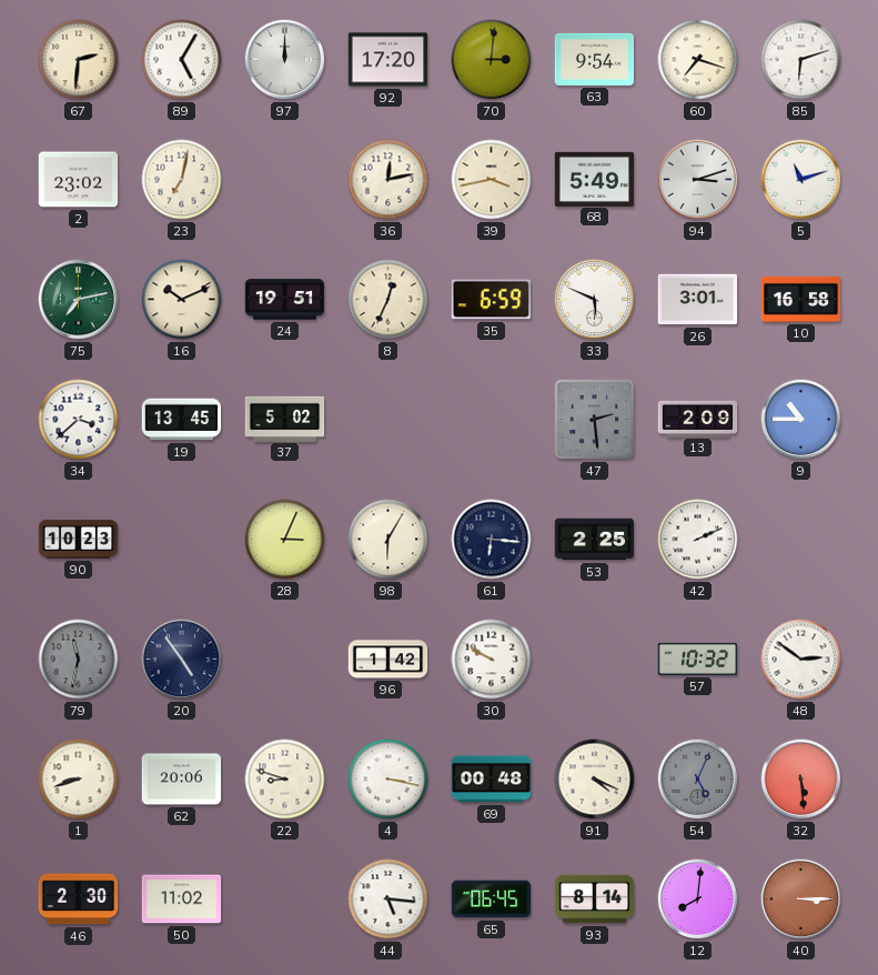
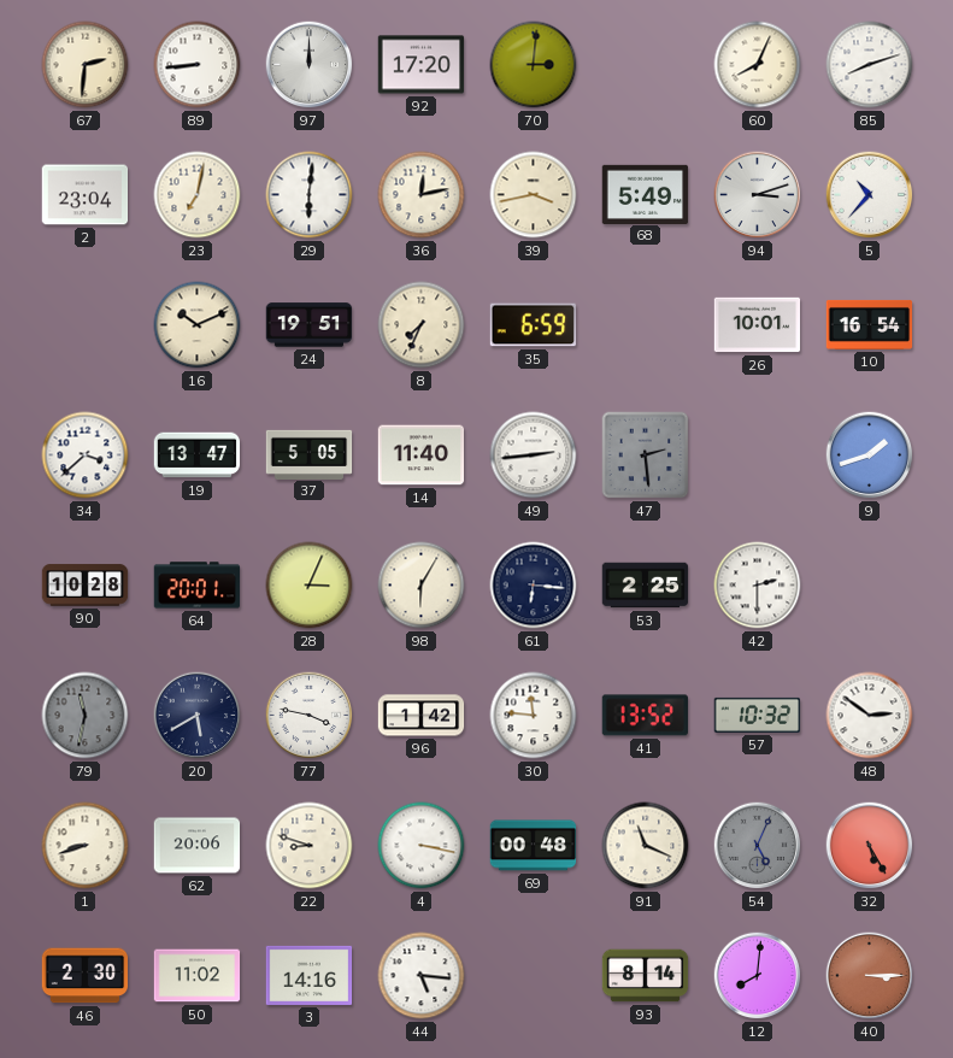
89: 5:05 -> 8:44 (198, 65)
63: 9:54 -> none (595, 59)
60: 7:18 -> 8:04 (758, 65)
85: 6:12 -> 8:12 (870, 65)
2: 23:02 -> 23:04 (86, 195)
29: none -> 6:01 (310, 195)
5: 11:12 -> 10:37 (870, 195)
75: 7:13 -> none (79, 300)
8: 12:34 -> 7:34 (422, 325)
33: 5:49 -> none (595, 300)
26: 3:01 -> 10:01 (758, 325)
10: 16:58 -> 16:54 (870, 324)
19: 13:45 -> 13:47 (198, 455)
37: 5:02 -> 5:05 (310, 454)
14: none -> 11:40 (422, 455)
49: none -> 2:44 (534, 455)
13: 2:09 -> none (698, 419)
9: 10:45 -> 1:42 (870, 455)
90: 10:23 -> 10:28 (86, 586)
64: none -> 20:01 (198, 586)
42: 2:11 -> 2:30 (758, 586)
20: 4:54 -> 5:40 (198, 716)
77: none -> 3:47 (310, 716)
30: 9:50 -> 11:46 (534, 716)
41: none -> 13:52 (645, 716)
91: 4:19 -> 11:19 (646, 846)
32: 5:29 -> 5:25 (870, 846)
3: none -> 14:16 (310, 975)
65: 06:45 -> none (492, 899)
